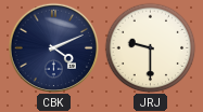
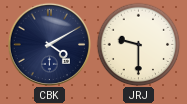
CBK: 4:11 -> 4:10 (49, 44)
